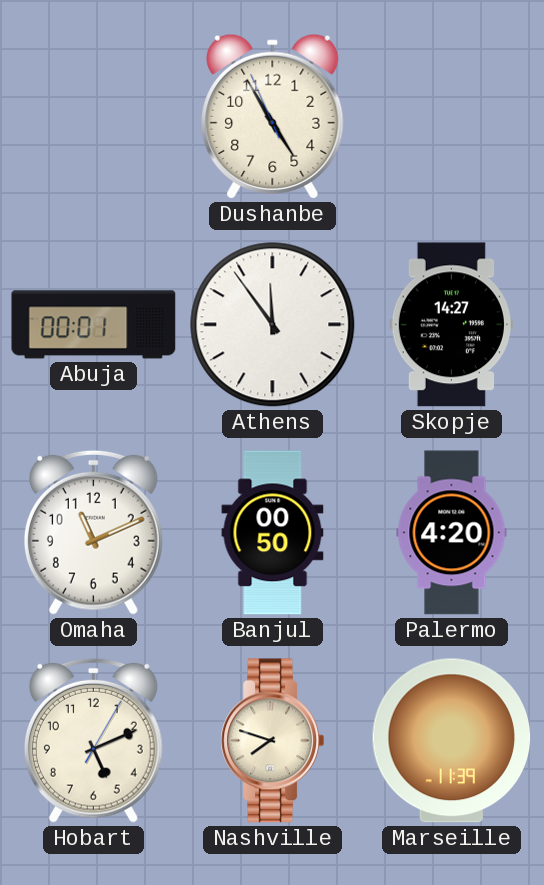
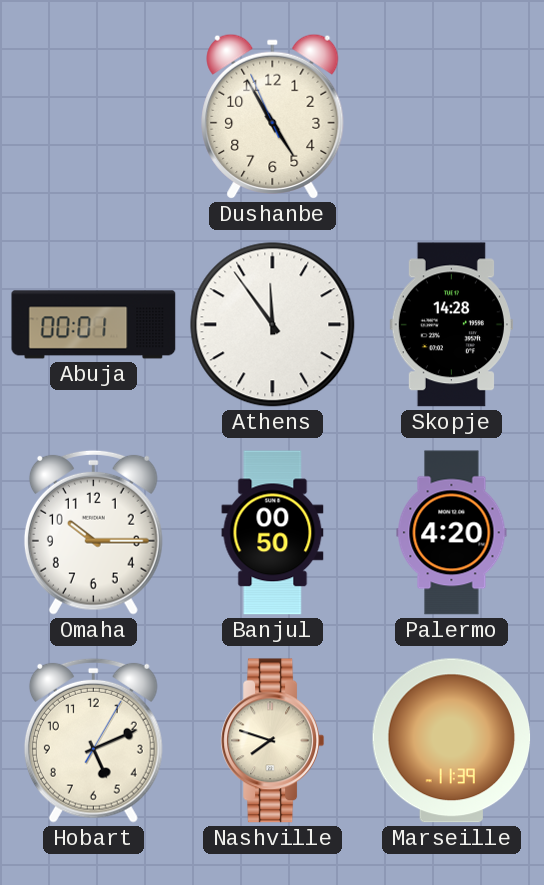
Skopje: 14:27 -> 14:28 (451, 325)
Omaha: 11:11 -> 10:15 (93, 532)
